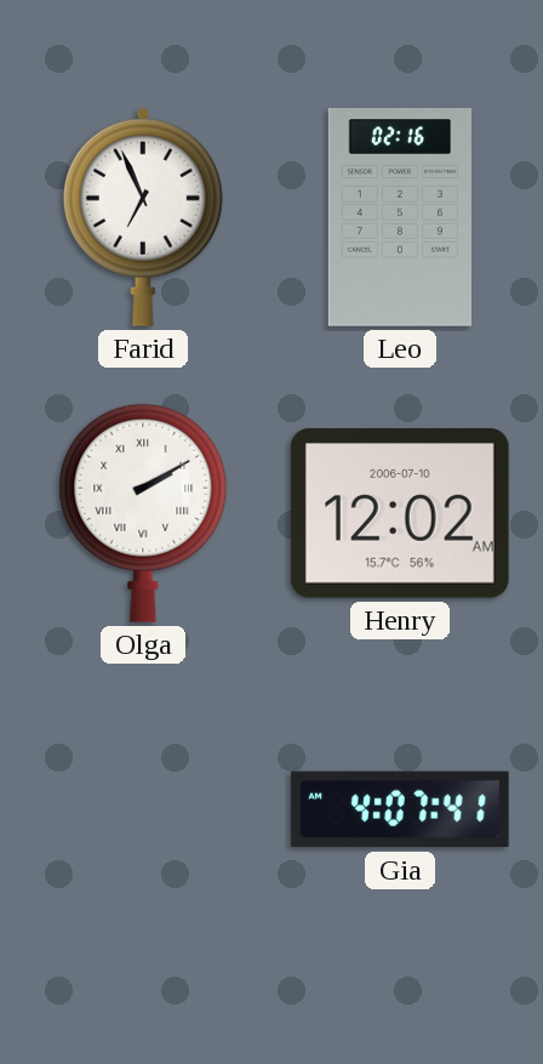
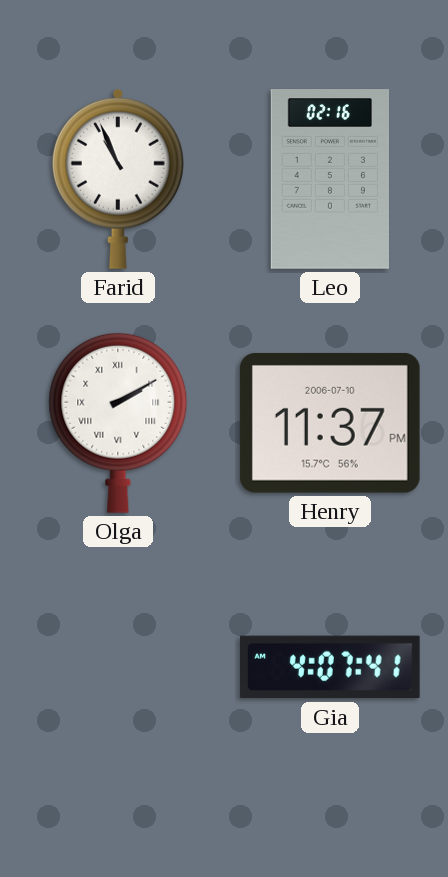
Farid: 6:56 -> 10:56 (118, 179)
Henry: 12:02 -> 11:37 (330, 423)
